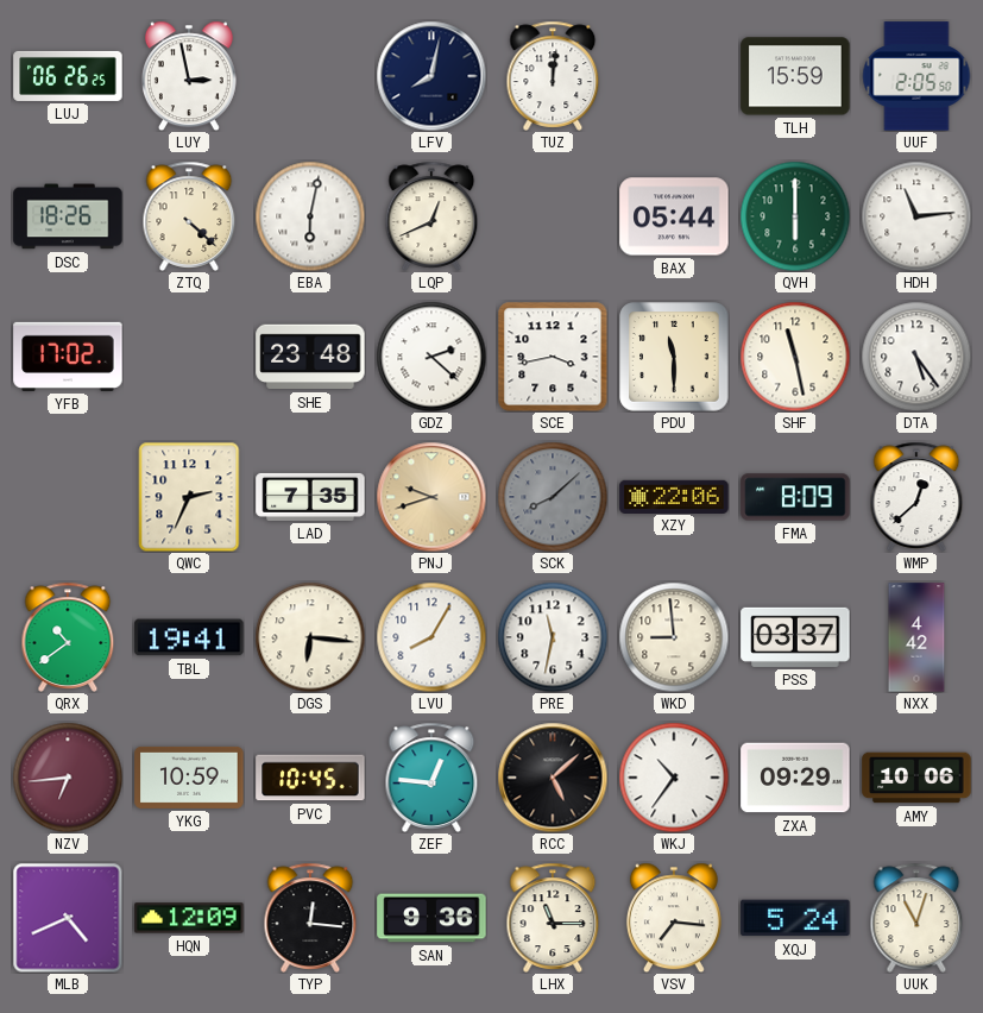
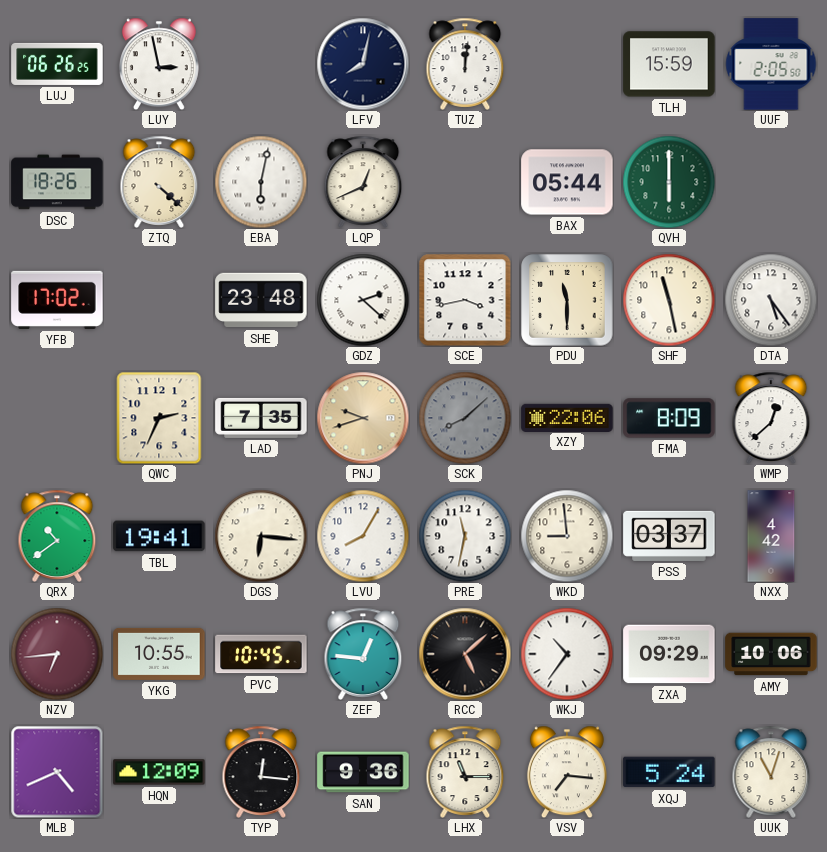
HDH: 11:14 -> none (916, 216)
YKG: 10:59 -> 10:55 (159, 654)
